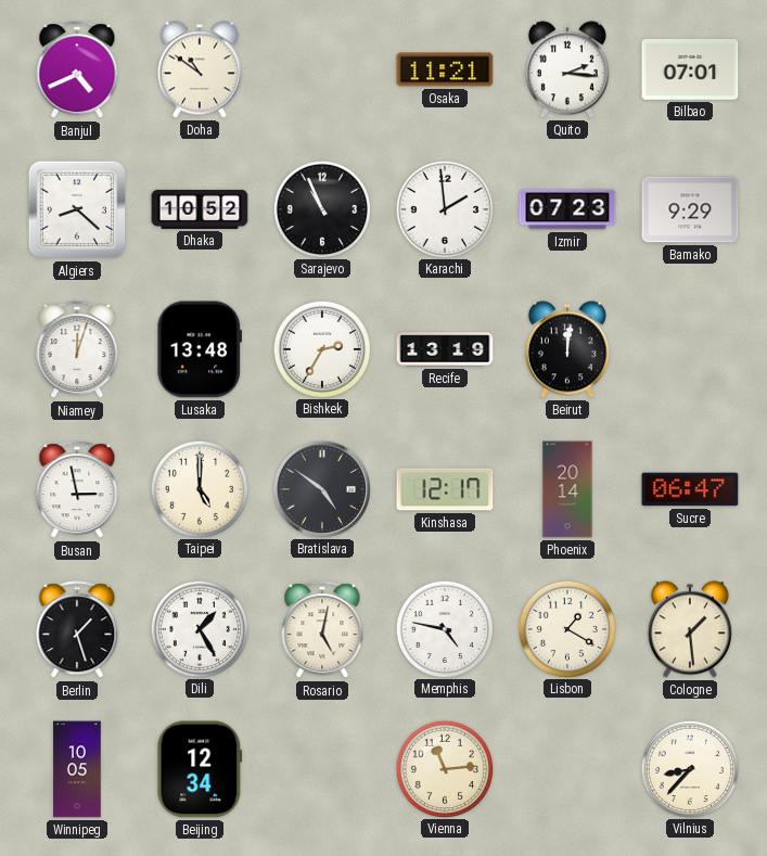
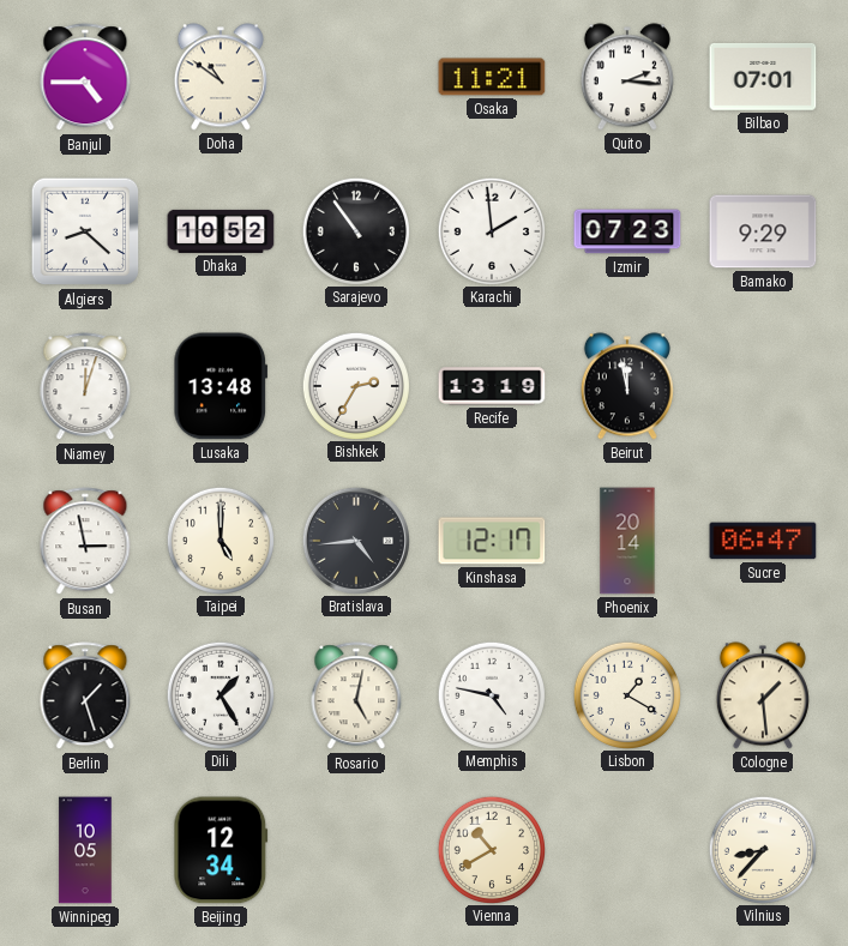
Banjul: 4:41 -> 4:45 (85, 78)
Sarajevo: 10:56 -> 10:54 (355, 230)
Beirut: 12:01 -> 11:58 (627, 386)
Bratislava: 4:51 -> 4:44 (355, 540)
Vienna: 11:14 -> 10:40 (491, 849)
